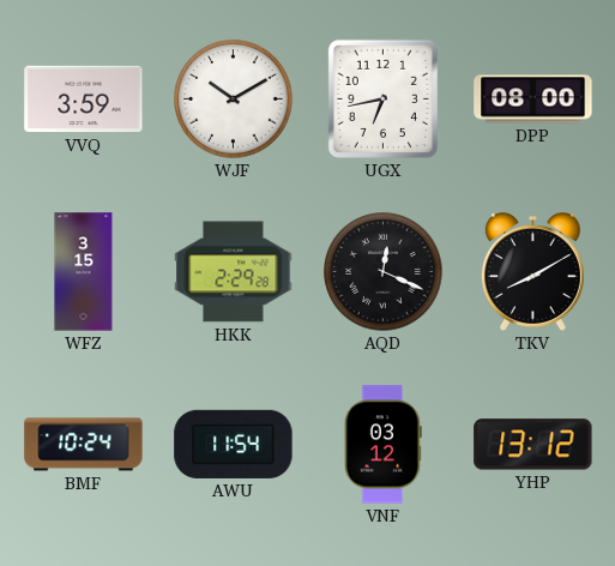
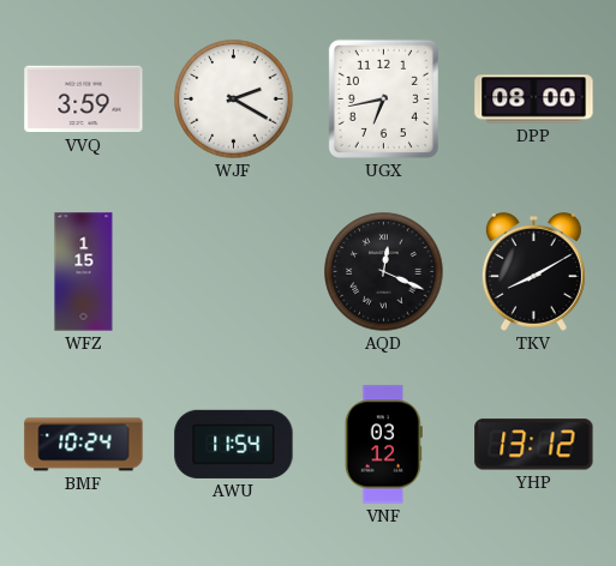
WJF: 10:10 -> 2:20 (234, 100)
WFZ: 3:15 -> 1:15 (84, 272)
HKK: 2:29 -> none (234, 272)
